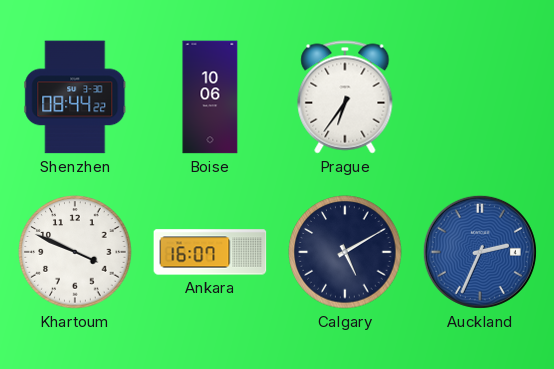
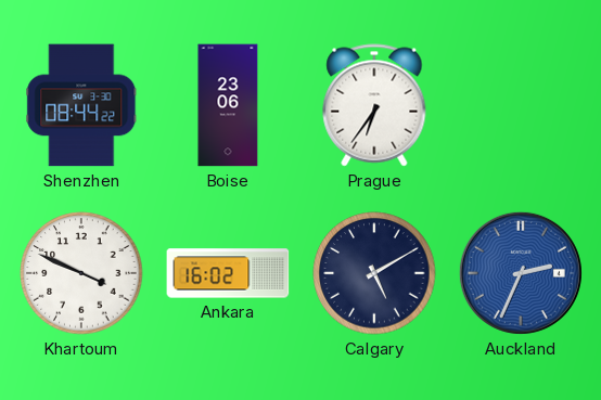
Boise: 10:06 -> 23:06 (228, 105)
Ankara: 16:07 -> 16:02 (228, 273)
